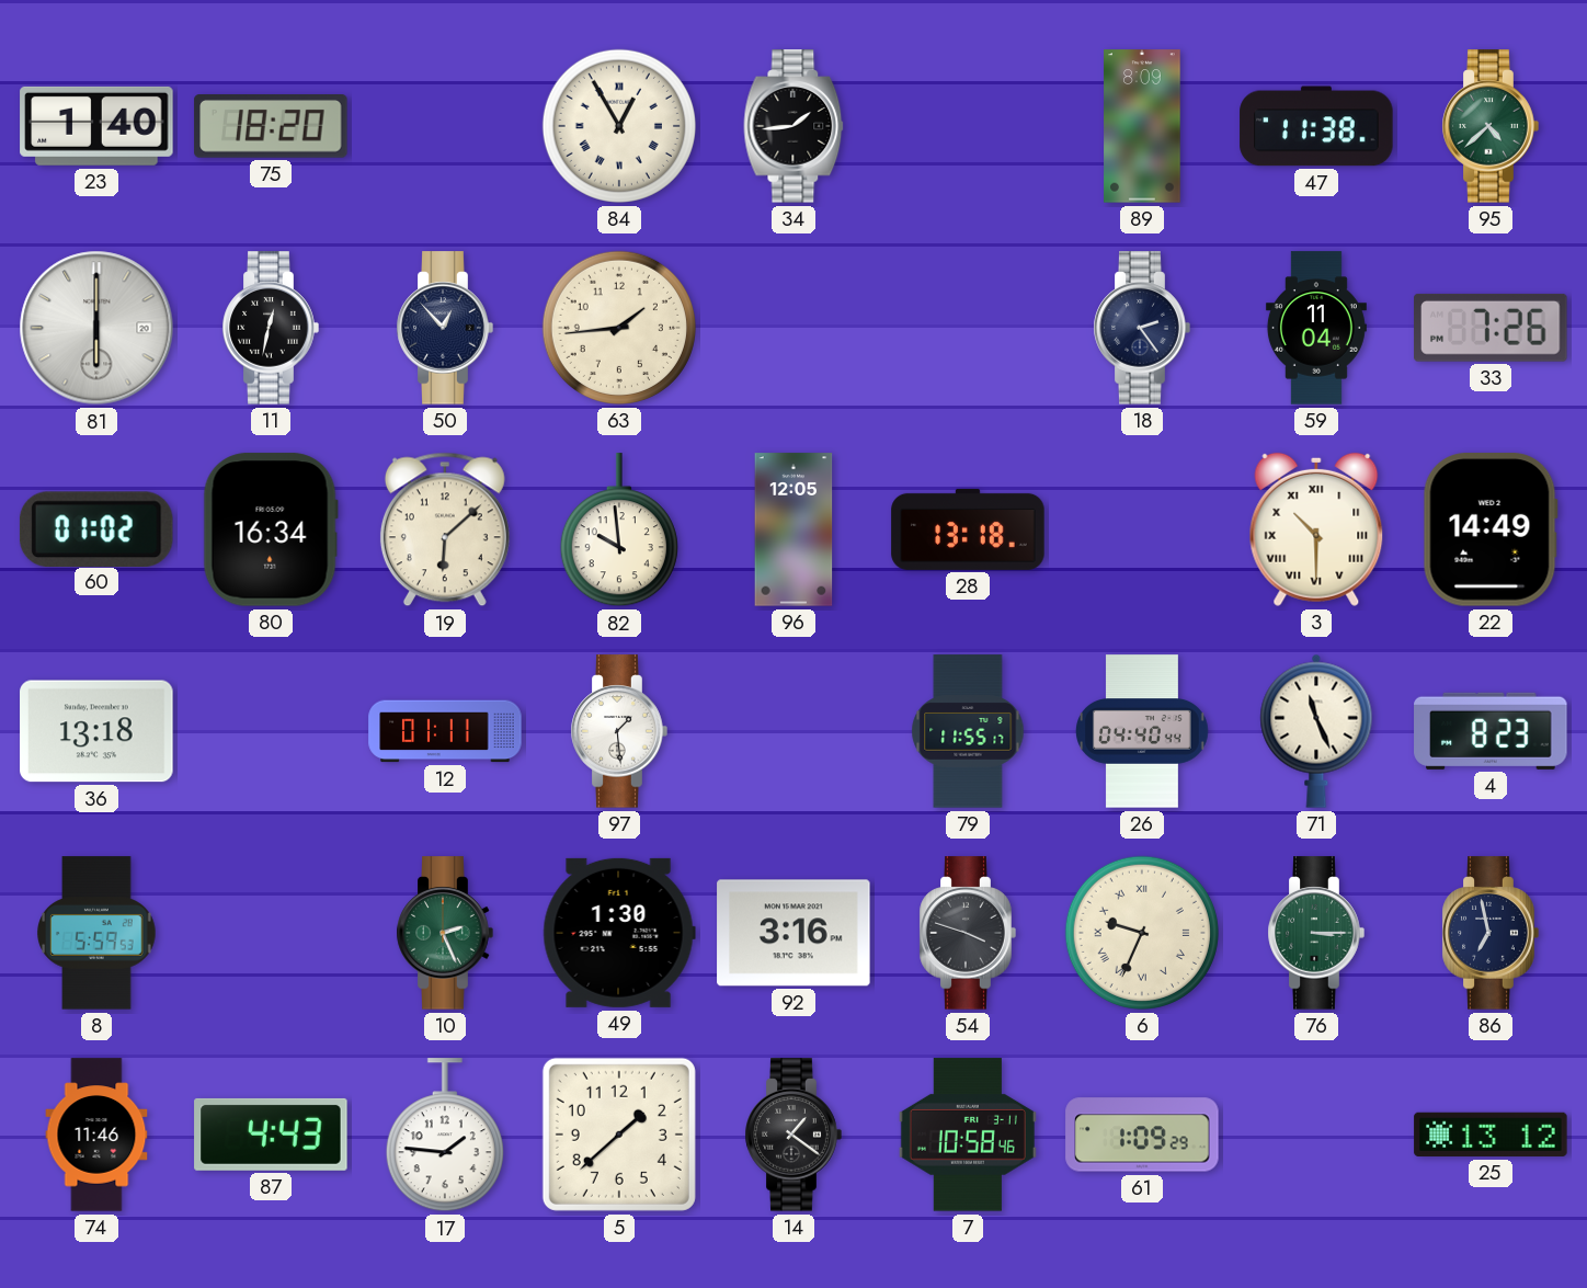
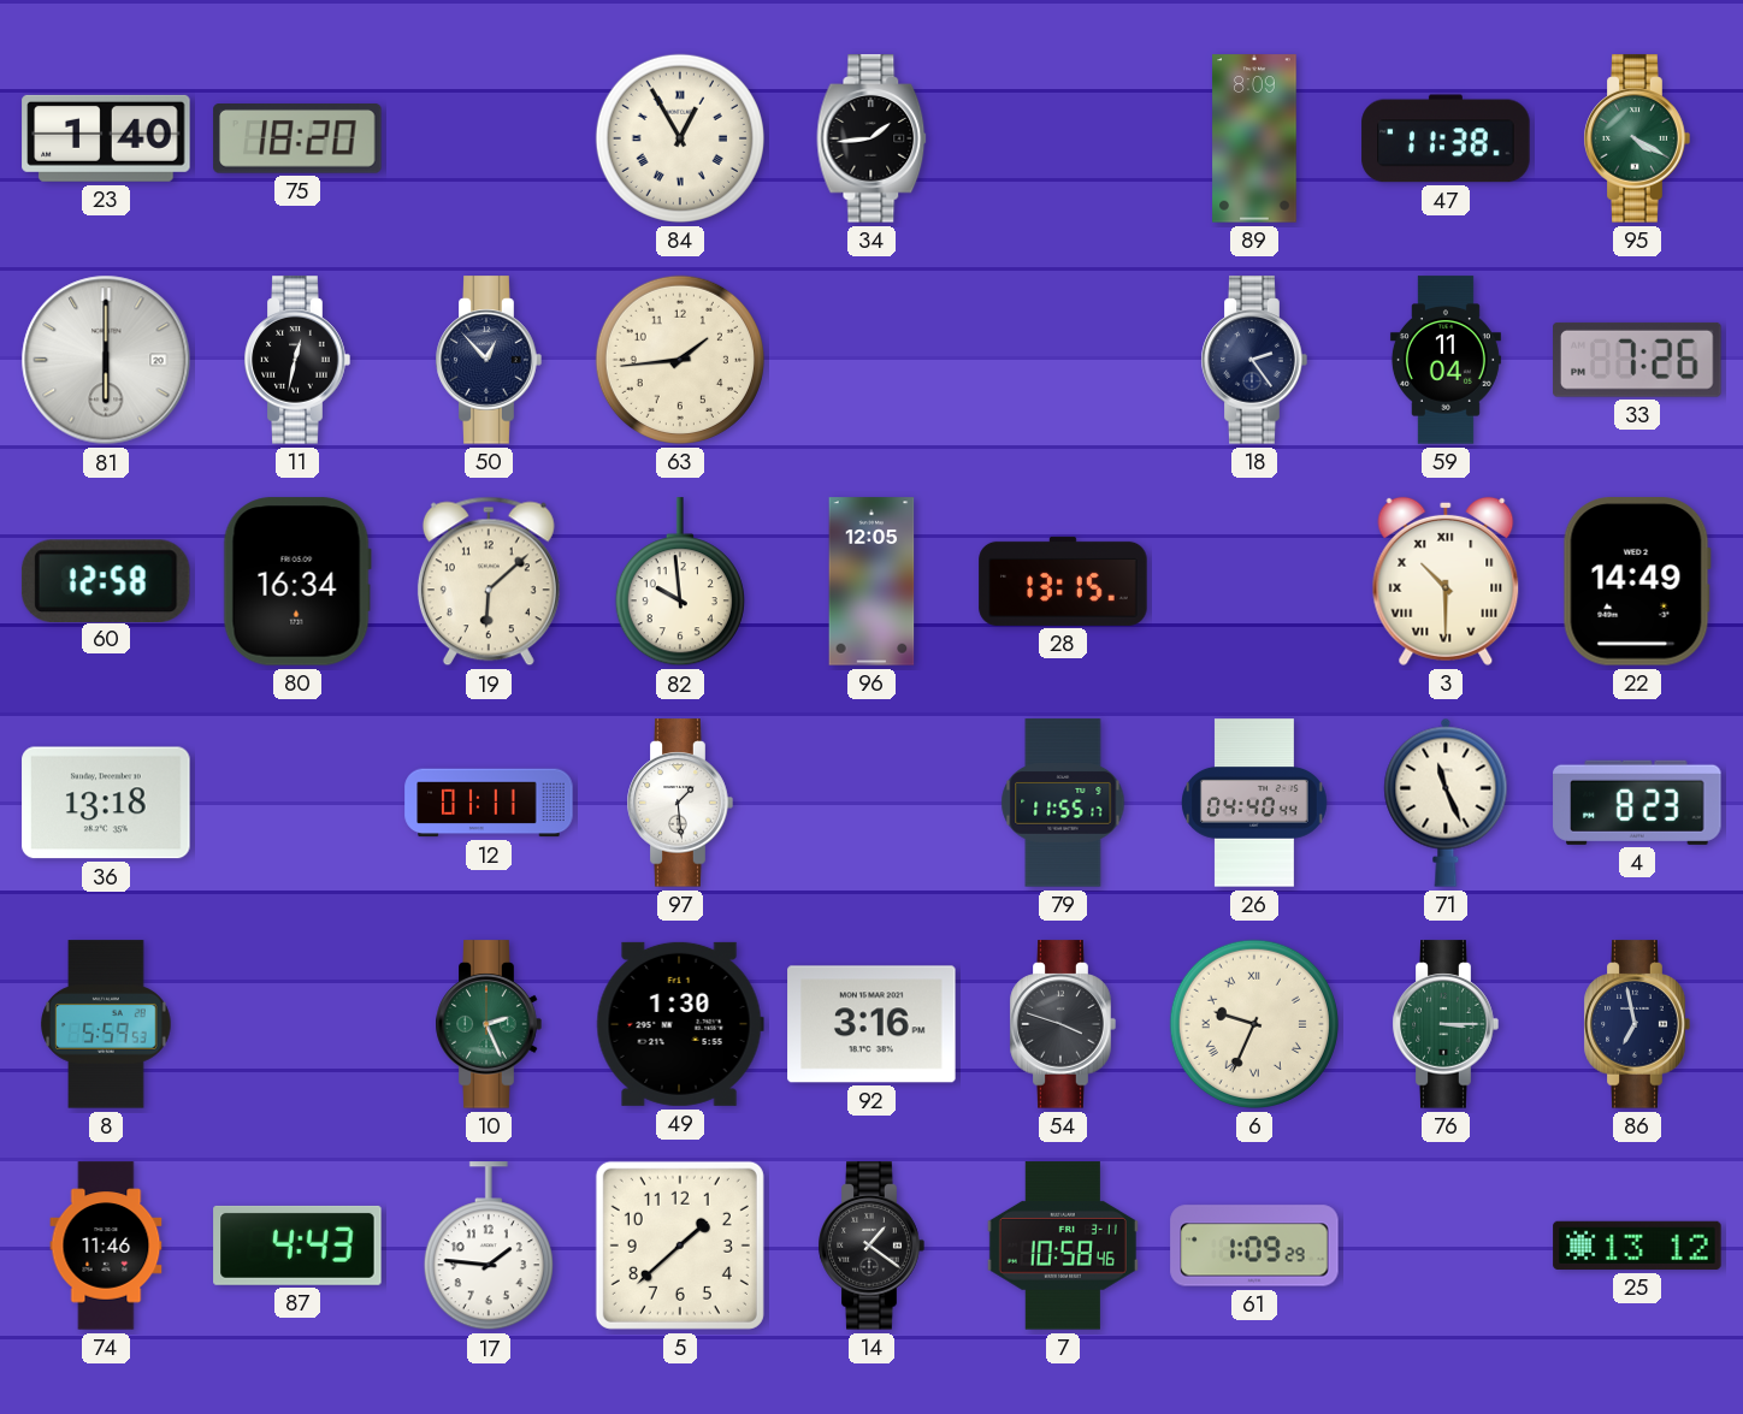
95: 4:38 -> 4:20 (1637, 138)
60: 01:02 -> 12:58 (106, 580)
28: 13:18 -> 13:15 (1063, 581)
